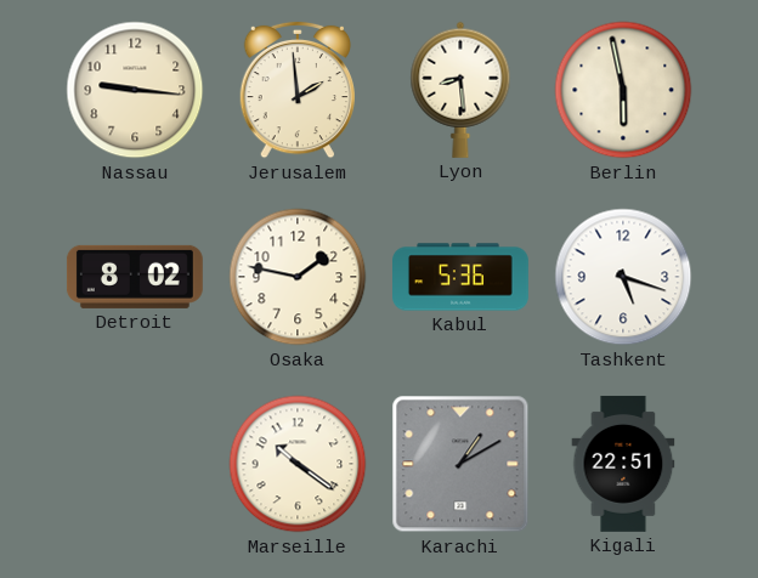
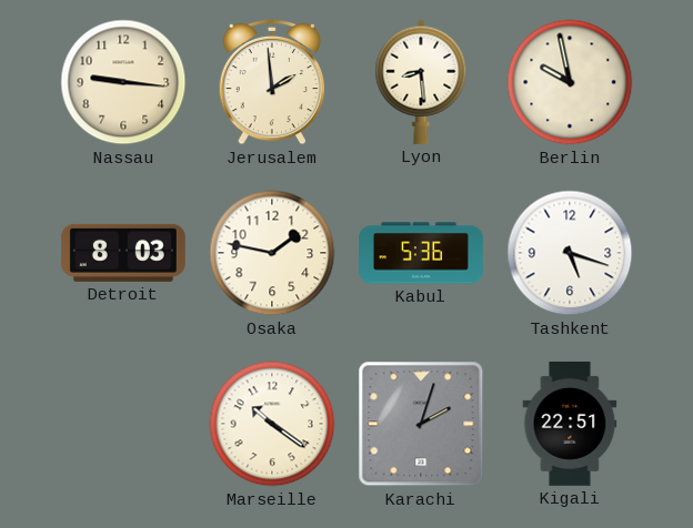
Berlin: 5:58 -> 9:58 (570, 82)
Detroit: 8:02 -> 8:03 (123, 253)
Karachi: 1:10 -> 2:03 (421, 424)
